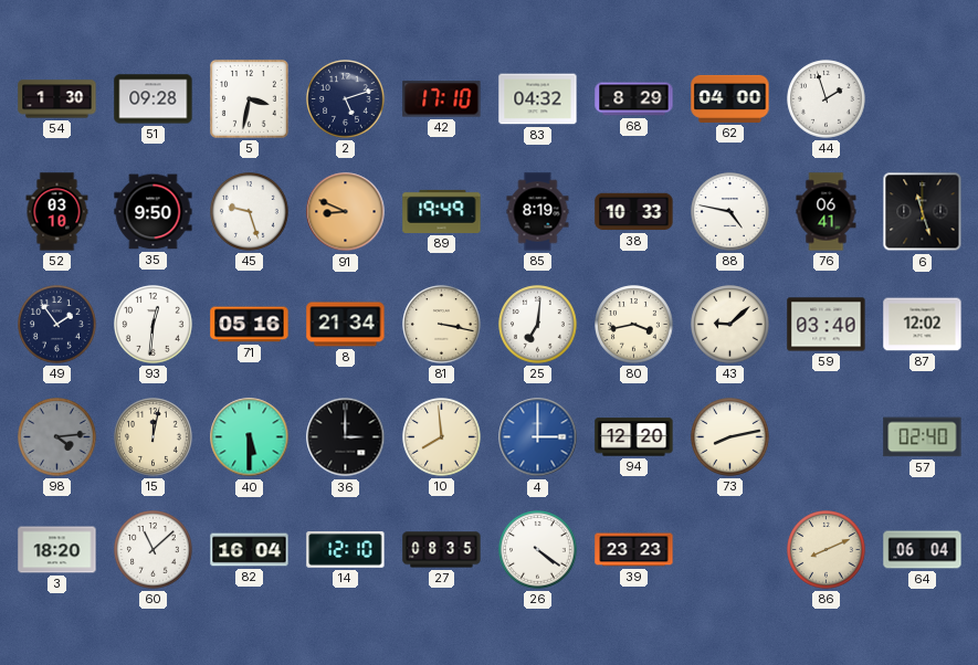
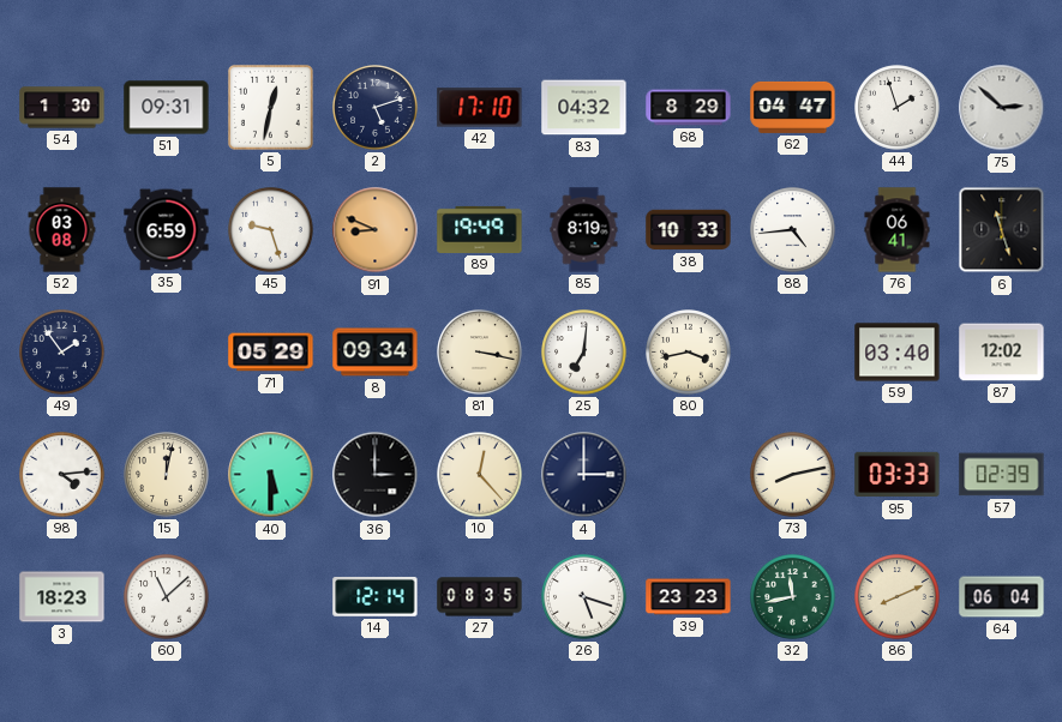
51: 09:28 -> 09:31 (167, 108)
5: 3:32 -> 12:32 (270, 107)
62: 04:00 -> 04:47 (793, 107)
75: none -> 2:52 (1002, 108)
52: 03:10 -> 03:08 (62, 230)
35: 9:50 -> 6:59 (167, 230)
88: 4:47 -> 4:44 (793, 230)
93: 12:31 -> none (154, 325)
71: 05:16 -> 05:29 (271, 353)
8: 21:34 -> 09:34 (376, 353)
43: 9:08 -> none (730, 325)
98 dial: grey -> white (62, 475)
10: 7:59 -> 12:23 (480, 475)
4 dial: blue -> navy (584, 475)
94: 12:20 -> none (634, 437)
95: none -> 03:33 (898, 475)
57: 02:40 -> 02:39 (1002, 475)
3: 18:20 -> 18:23 (62, 597)
82: 16:04 -> none (250, 550)
14: 12:10 -> 12:14 (376, 597)
26: 4:21 -> 5:18 (584, 597)
32: none -> 11:43 (793, 597)
